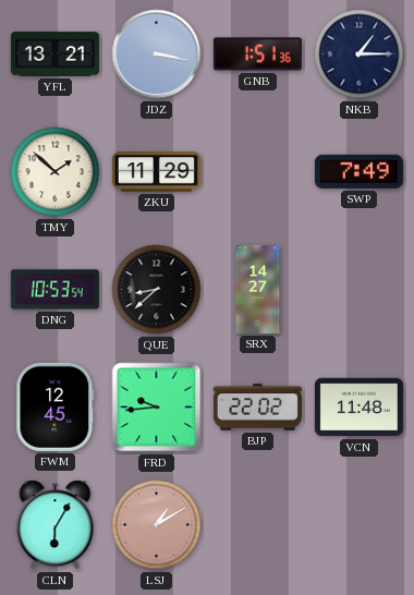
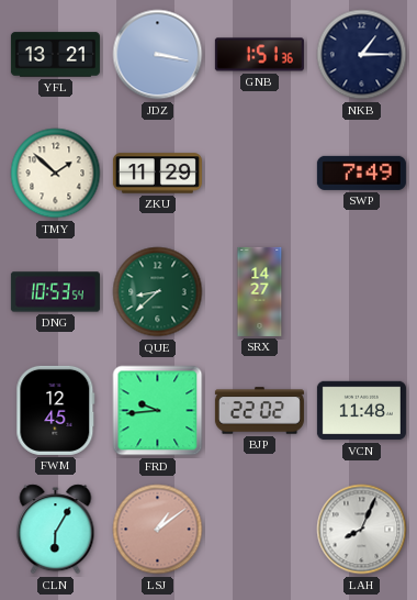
QUE dial: black -> green (158, 292)
LSJ: 1:10 -> 1:09 (158, 530)
LAH: none -> 8:04 (362, 530)
